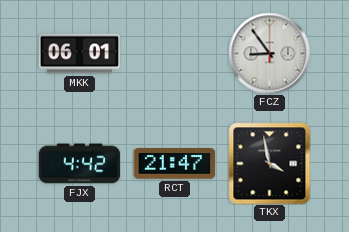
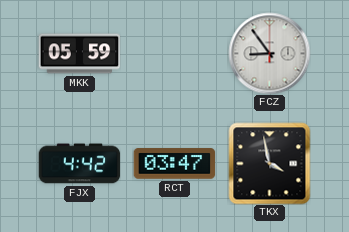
MKK: 06:01 -> 05:59 (79, 54)
RCT: 21:47 -> 03:47 (174, 164)
